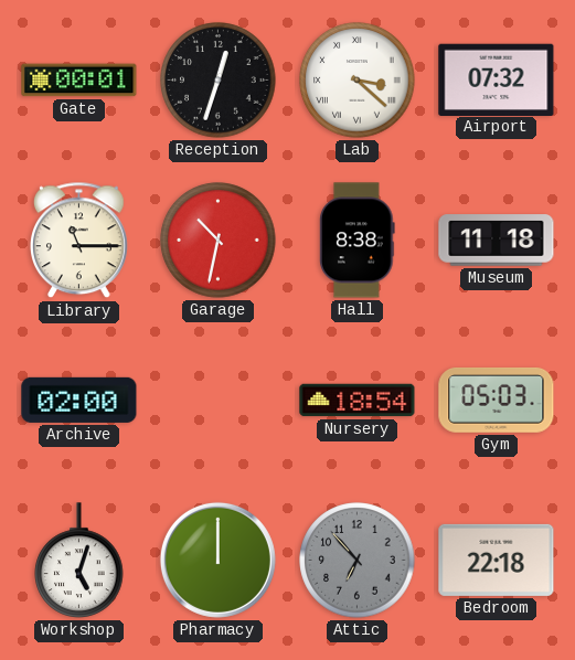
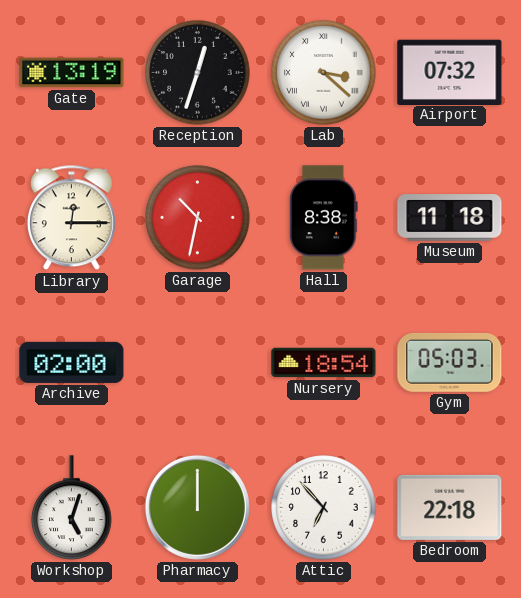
Gate: 00:01 -> 13:19 (72, 73)
Library: 11:15 -> 12:15 (72, 218)
Attic dial: grey -> white (324, 508)
